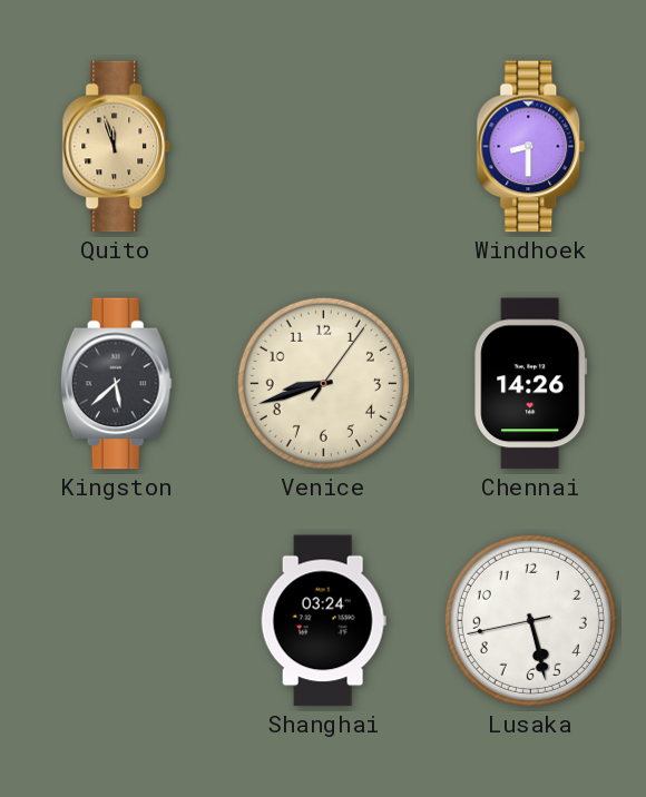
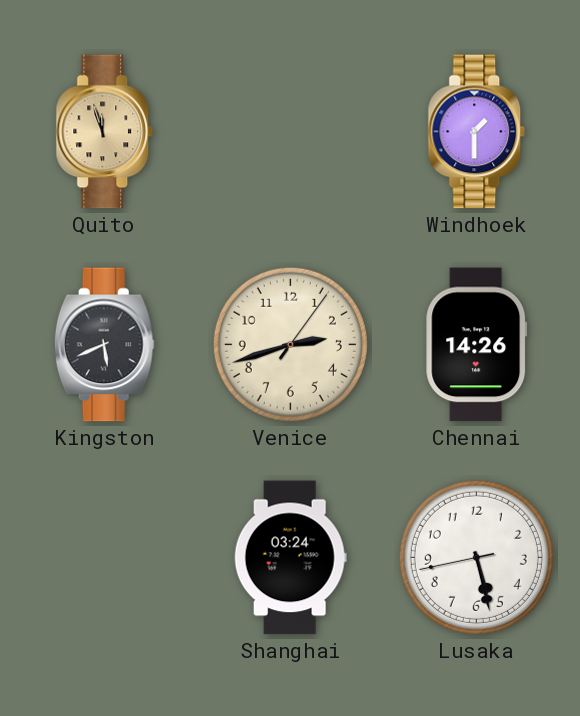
Windhoek: 8:30 -> 1:30 (477, 132)
Kingston: 5:38 -> 5:41 (104, 345)
Venice: 8:42 -> 2:42 (290, 344)
